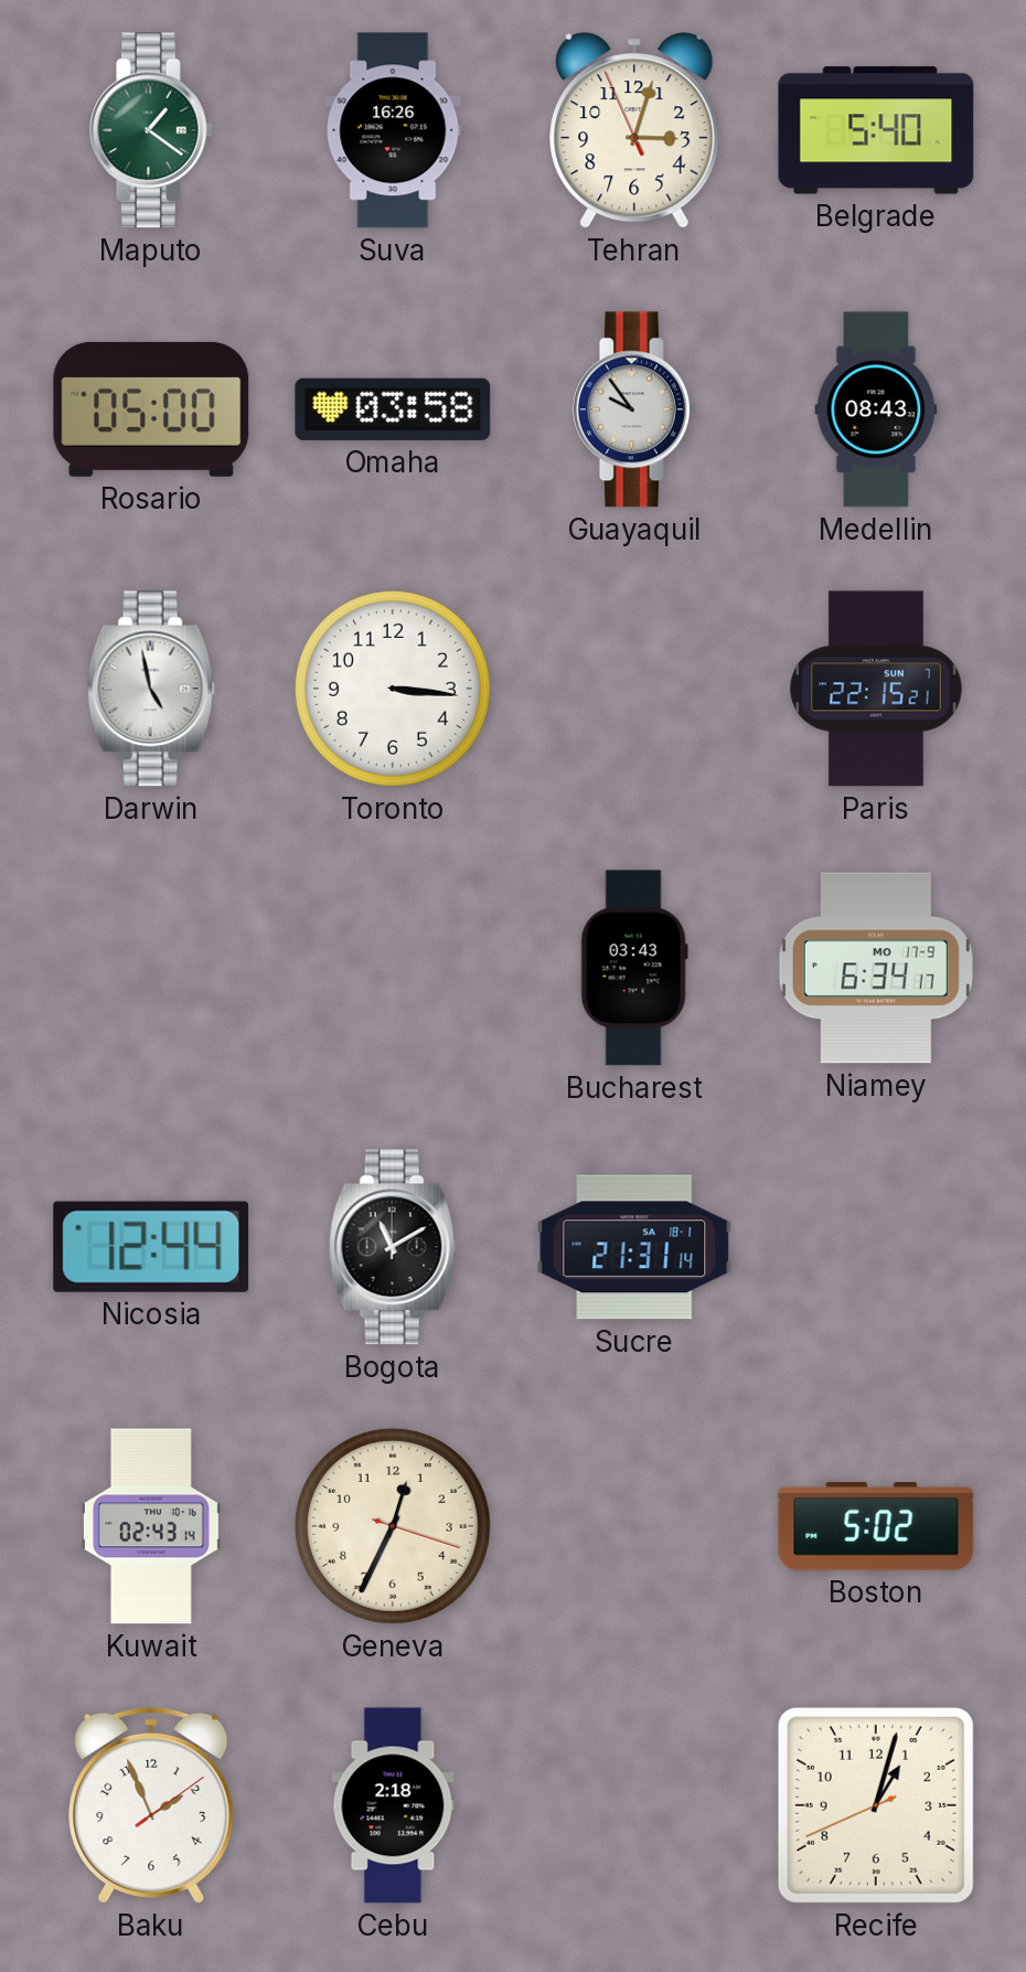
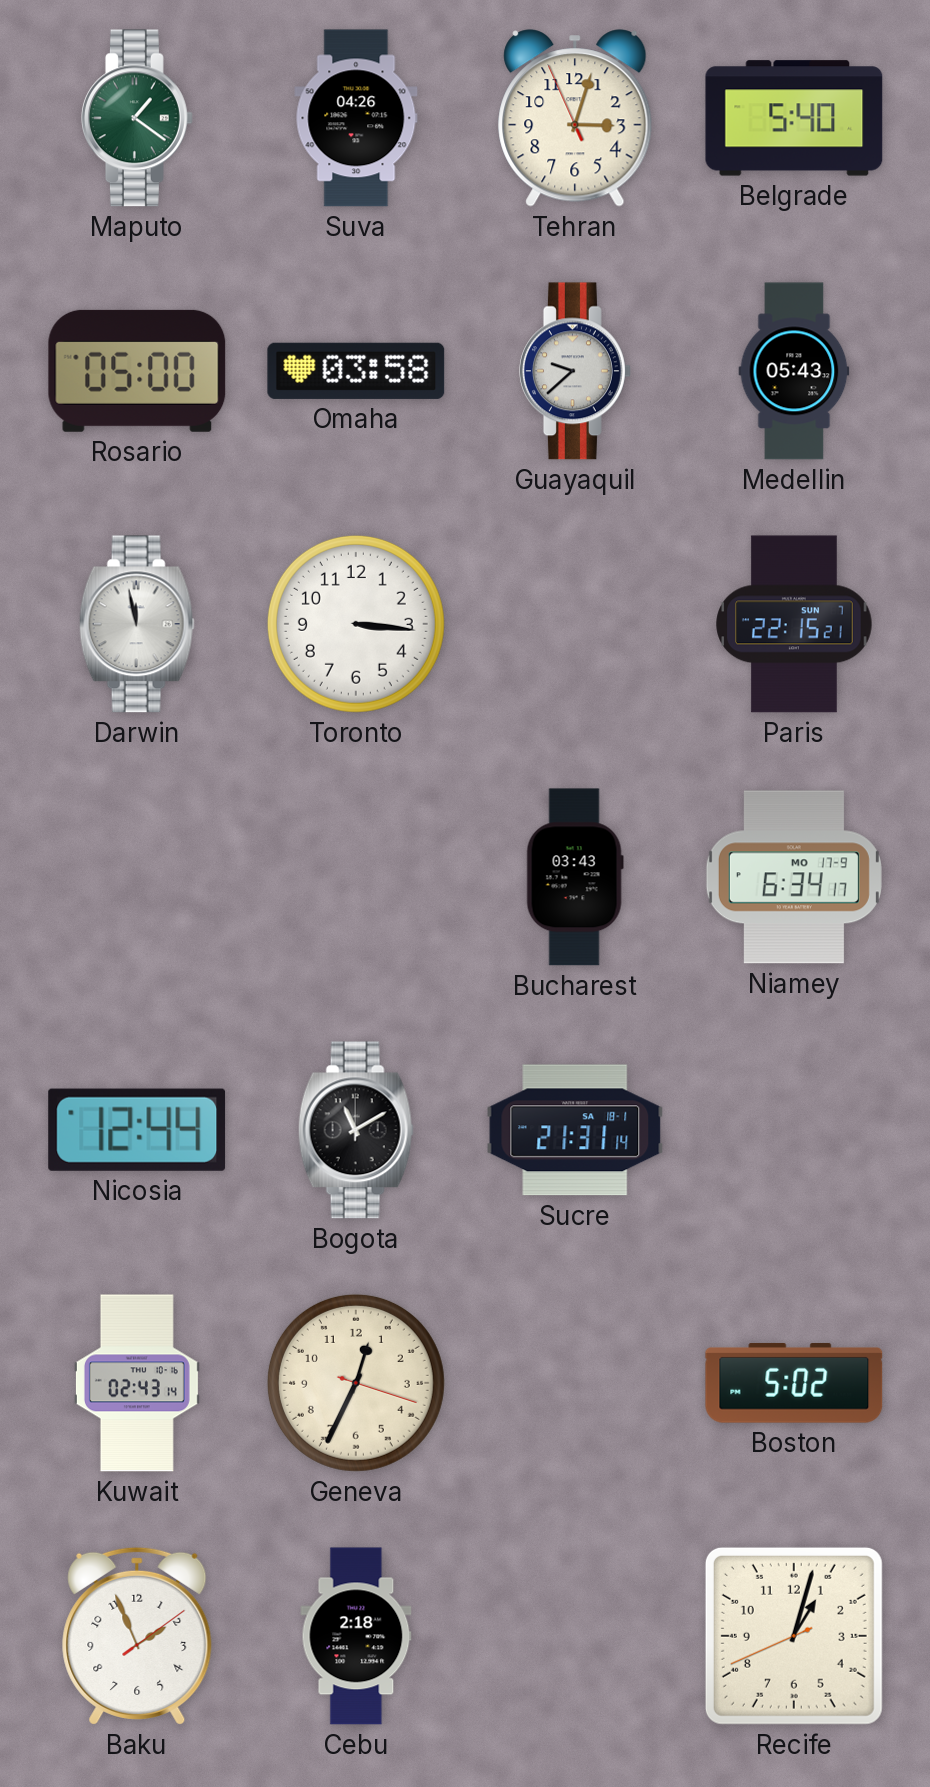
Suva: 16:26 -> 04:26 (356, 118)
Guayaquil: 9:54 -> 9:38 (575, 371)
Medellin: 08:43 -> 05:43 (794, 371)
Darwin: 4:58 -> 11:58 (137, 624)
